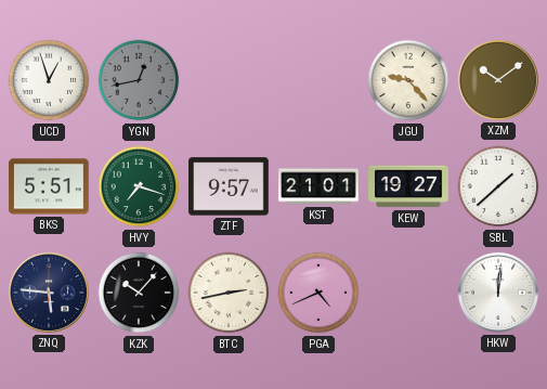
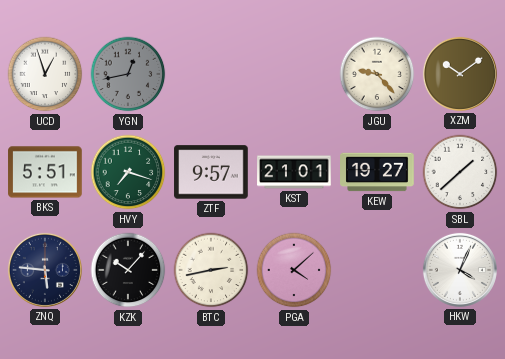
PGA: 4:41 -> 4:08 (294, 270)
HKW: 12:01 -> 4:04 (460, 270)
